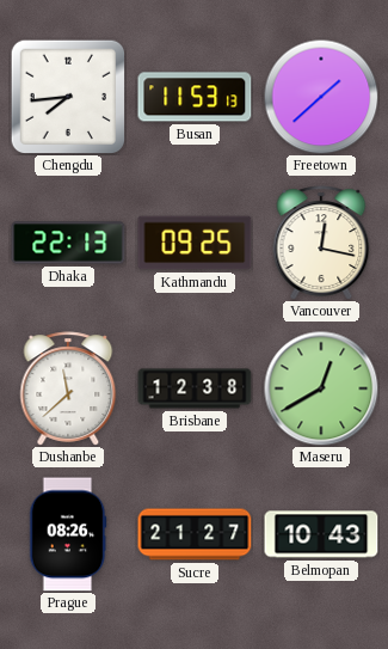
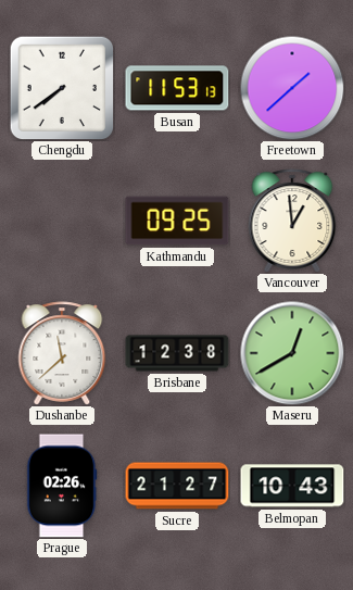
Chengdu: 7:44 -> 7:39 (62, 88)
Dhaka: 22:13 -> none (68, 243)
Vancouver: 12:17 -> 12:59 (292, 221)
Prague: 08:26 -> 02:26 (62, 486)
